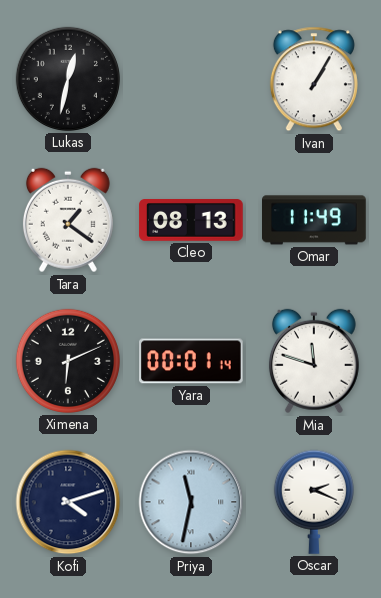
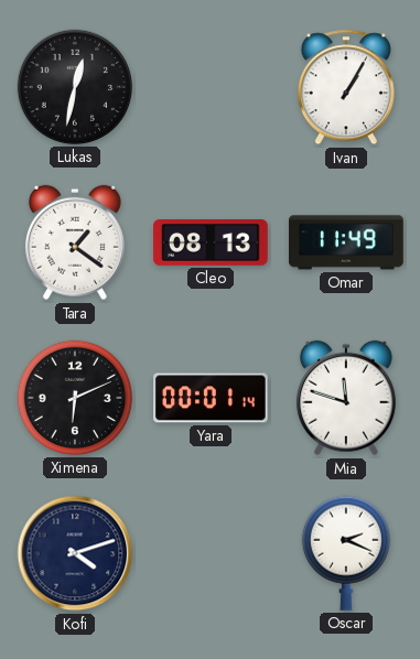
Priya: 11:32 -> none (191, 502)
